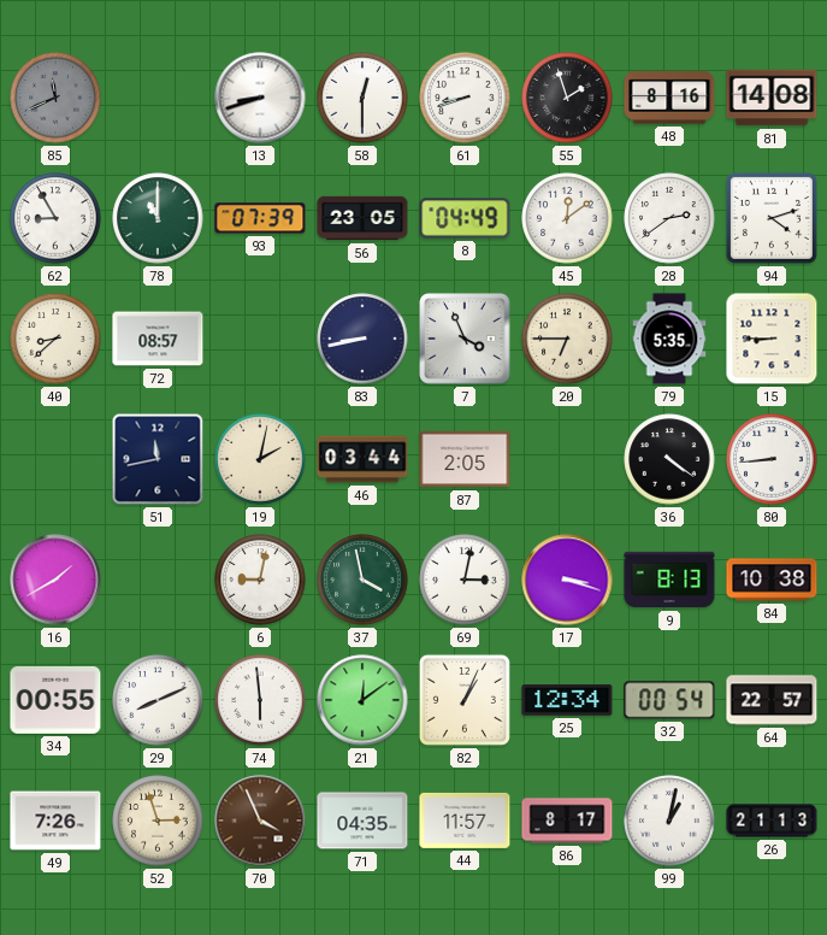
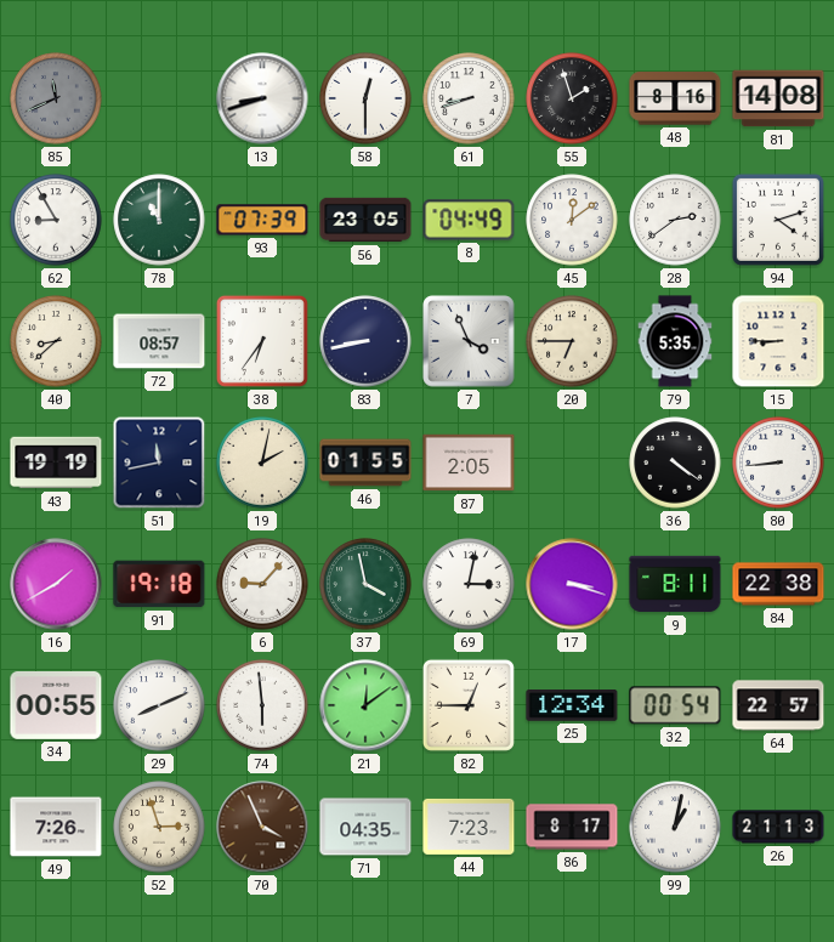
38: none -> 6:36 (262, 341)
43: none -> 19:19 (56, 463)
46: 03:44 -> 01:55 (365, 463)
91: none -> 19:18 (159, 584)
6: 9:02 -> 9:07 (262, 584)
9: 8:13 -> 8:11 (675, 584)
84: 10:38 -> 22:38 (778, 584)
82: 1:04 -> 12:45 (469, 705)
44: 11:57 -> 7:23 (469, 827)
